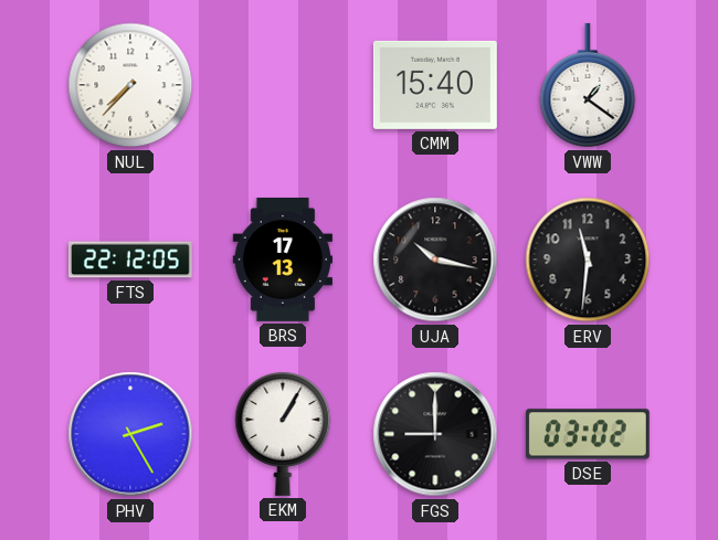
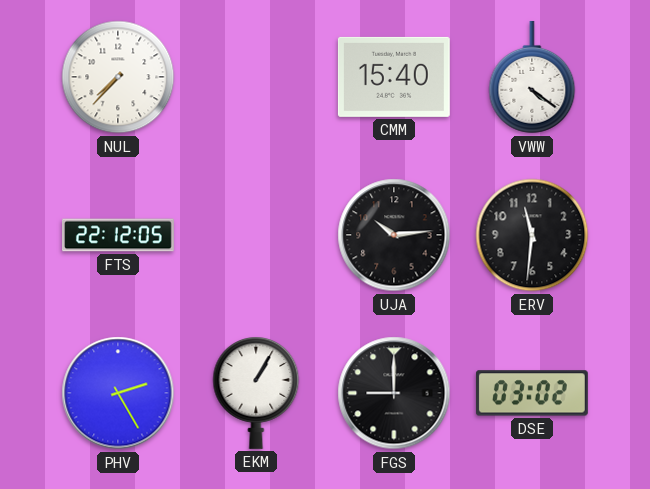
VWW: 1:21 -> 4:21 (532, 77)
BRS: 17:13 -> none (282, 260)
UJA: 10:17 -> 10:14 (394, 235)
